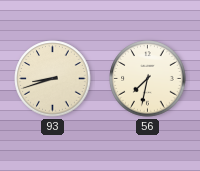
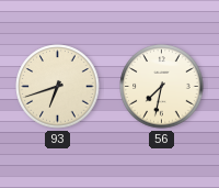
93: 8:42 -> 6:42 (58, 87)
